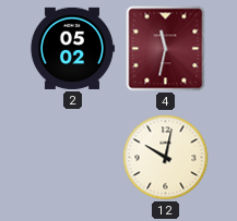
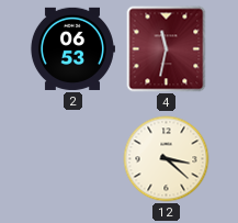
2: 05:02 -> 06:53 (72, 48)
12: 10:02 -> 3:22 (167, 159)
